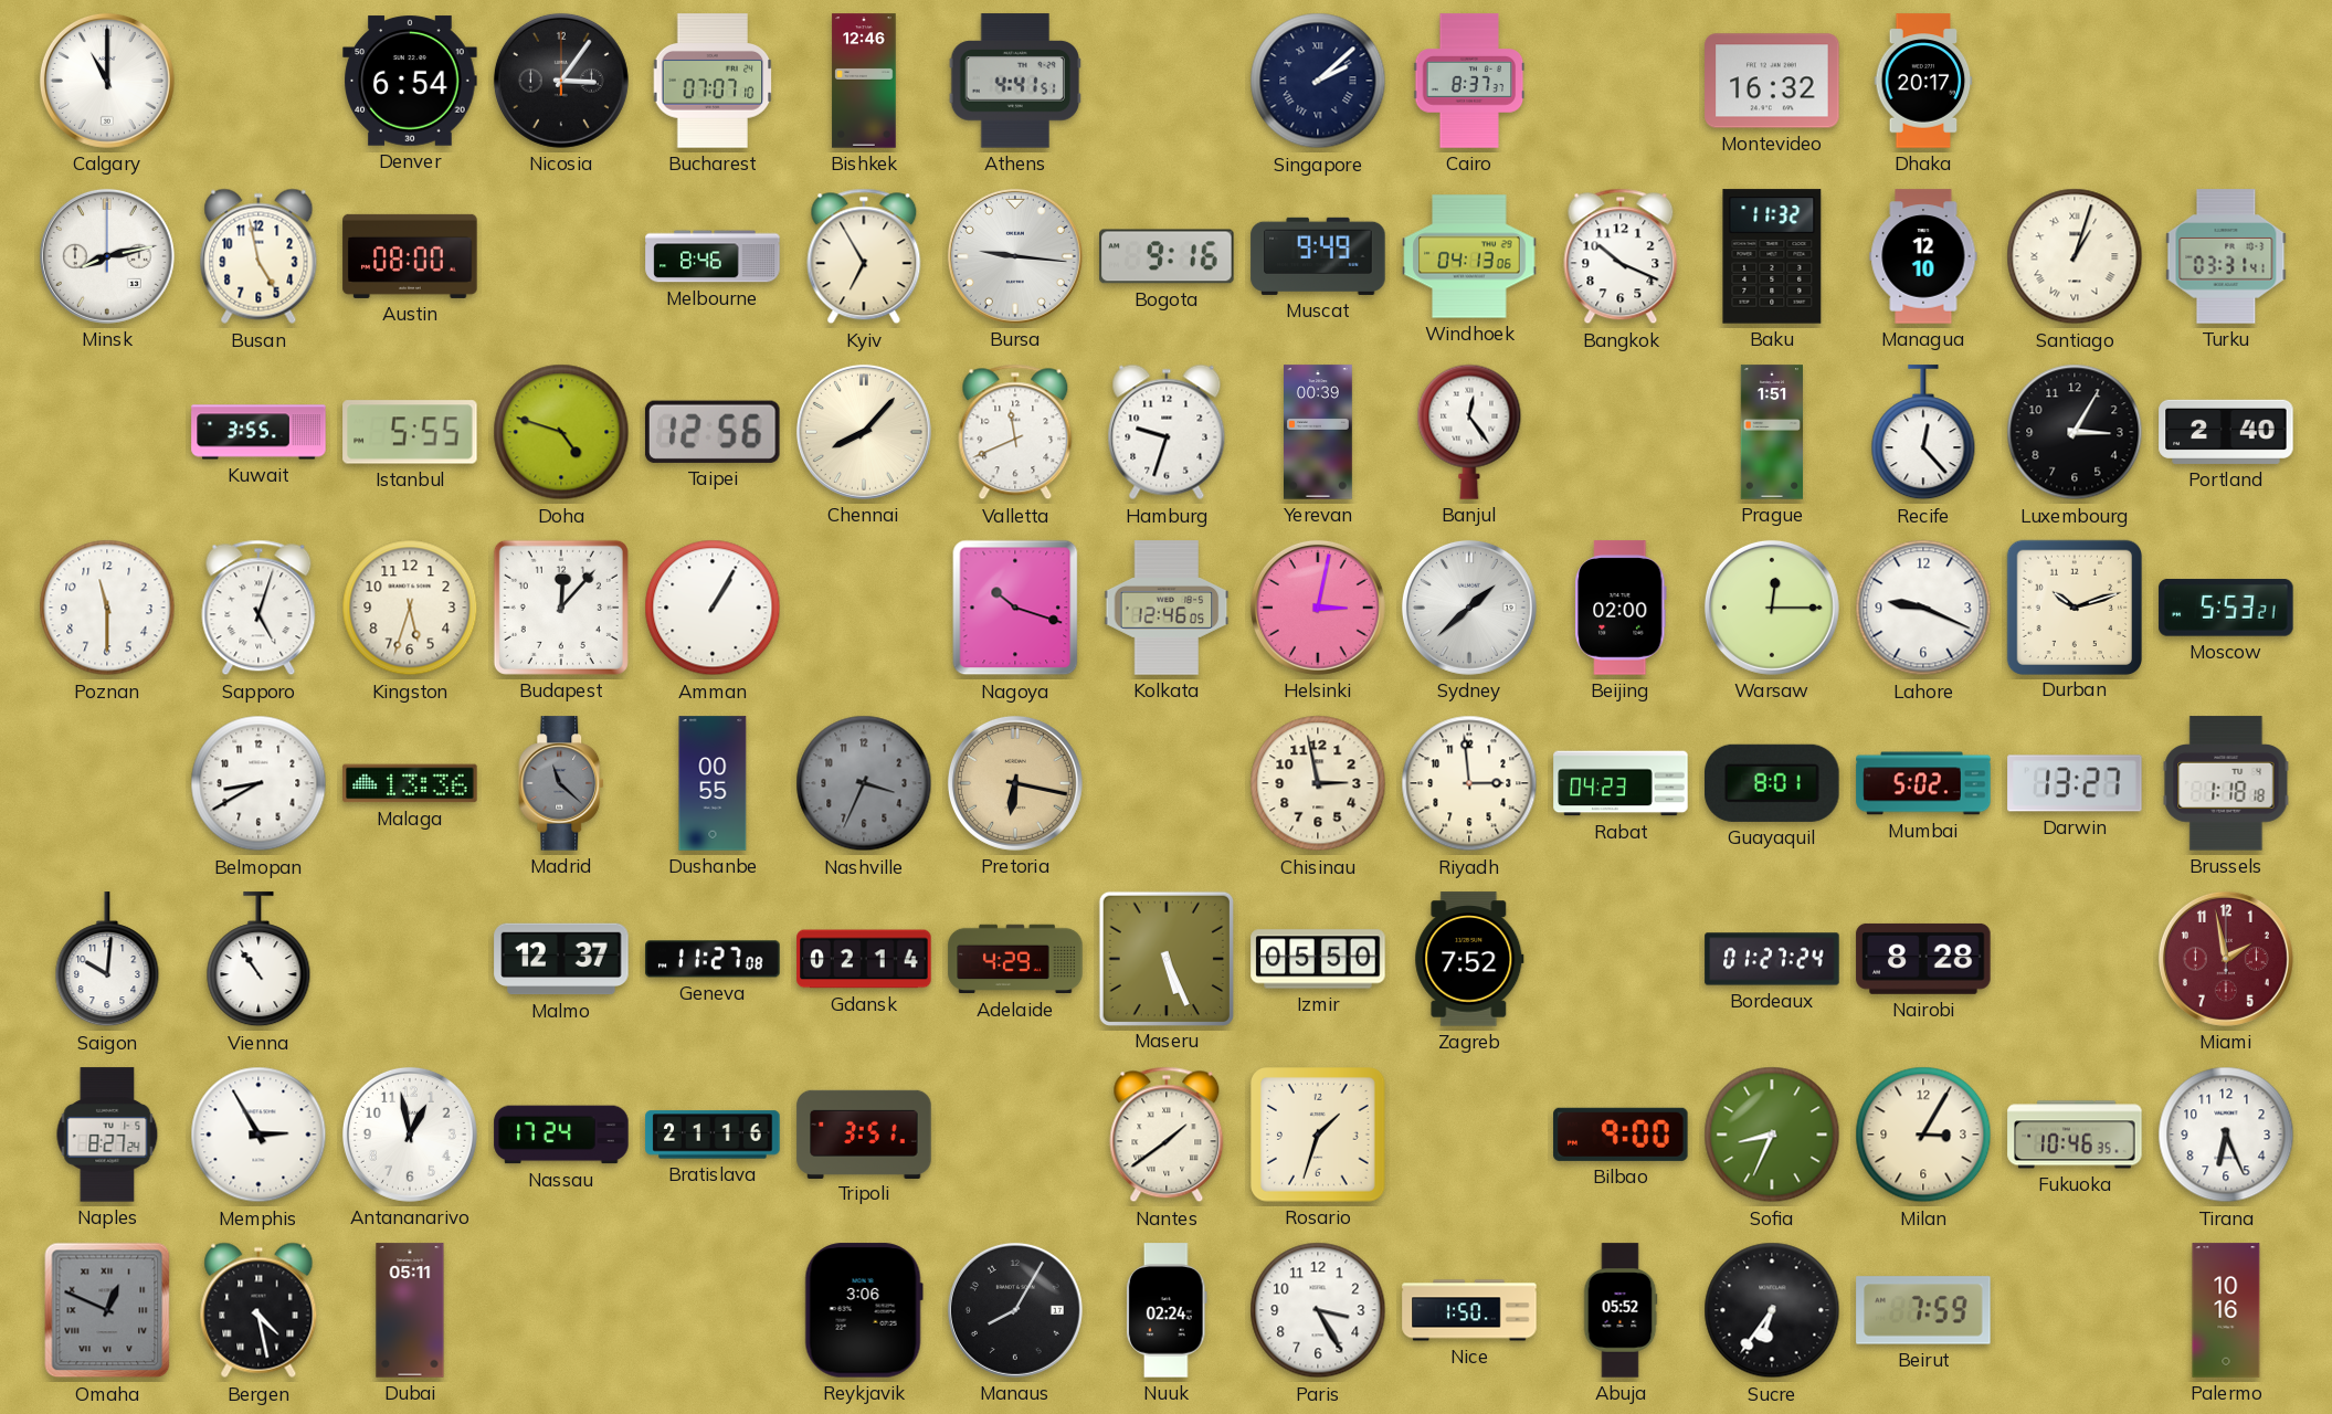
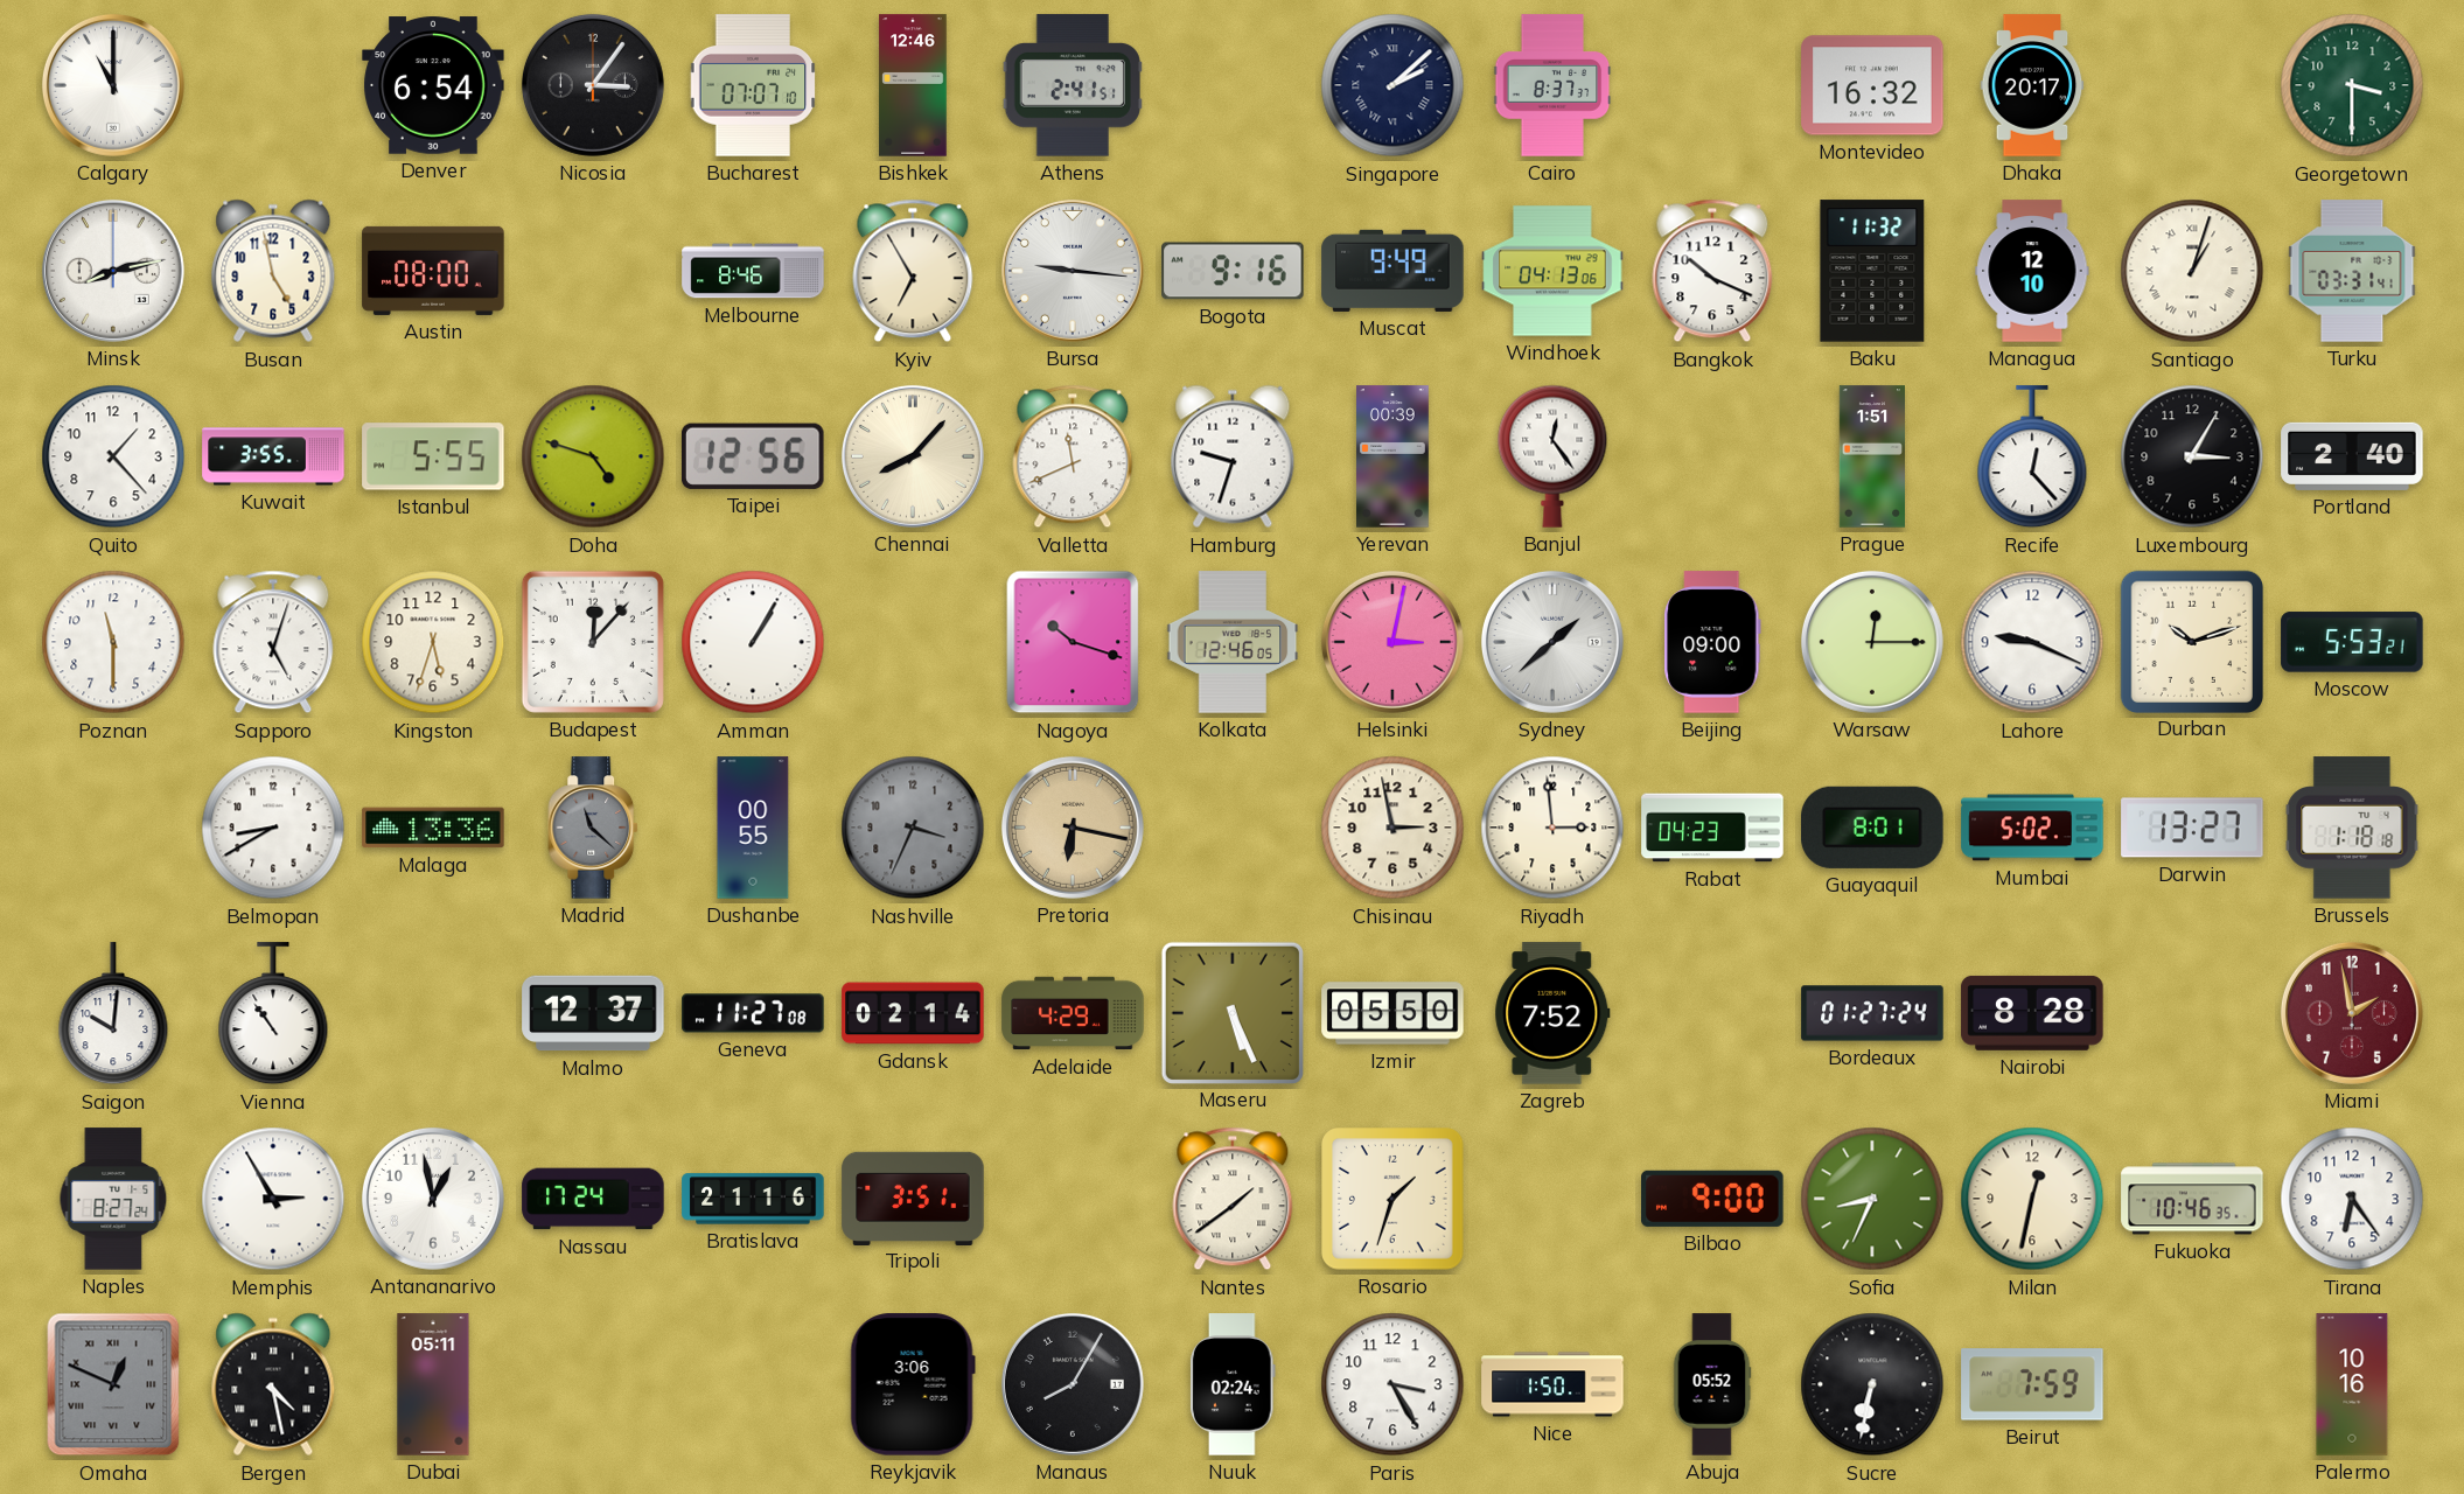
Athens: 4:41 -> 2:41 (1072, 85)
Georgetown: none -> 3:30 (2352, 85)
Quito: none -> 1:23 (113, 456)
Beijing: 02:00 -> 09:00 (1712, 642)
Milan: 3:05 -> 12:32 (2032, 1199)
Tirana: 6:26 -> 6:24 (2352, 1199)
Sucre: 6:36 -> 6:32 (1872, 1384)
